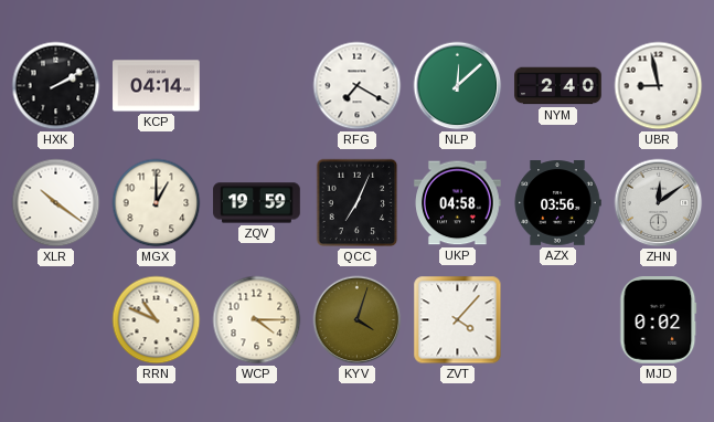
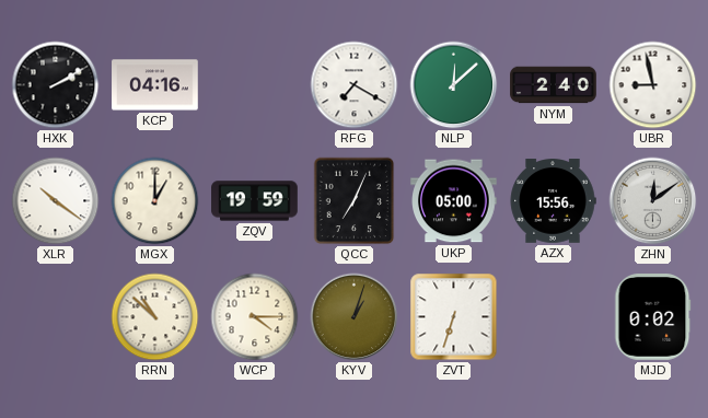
KCP: 04:14 -> 04:16 (155, 85)
UKP: 04:58 -> 05:00 (454, 201)
AZX: 03:56 -> 15:56 (553, 201)
RRN: 10:49 -> 10:52 (155, 317)
KYV: 4:03 -> 1:03 (355, 317)
ZVT: 4:07 -> 6:33 (454, 317)
